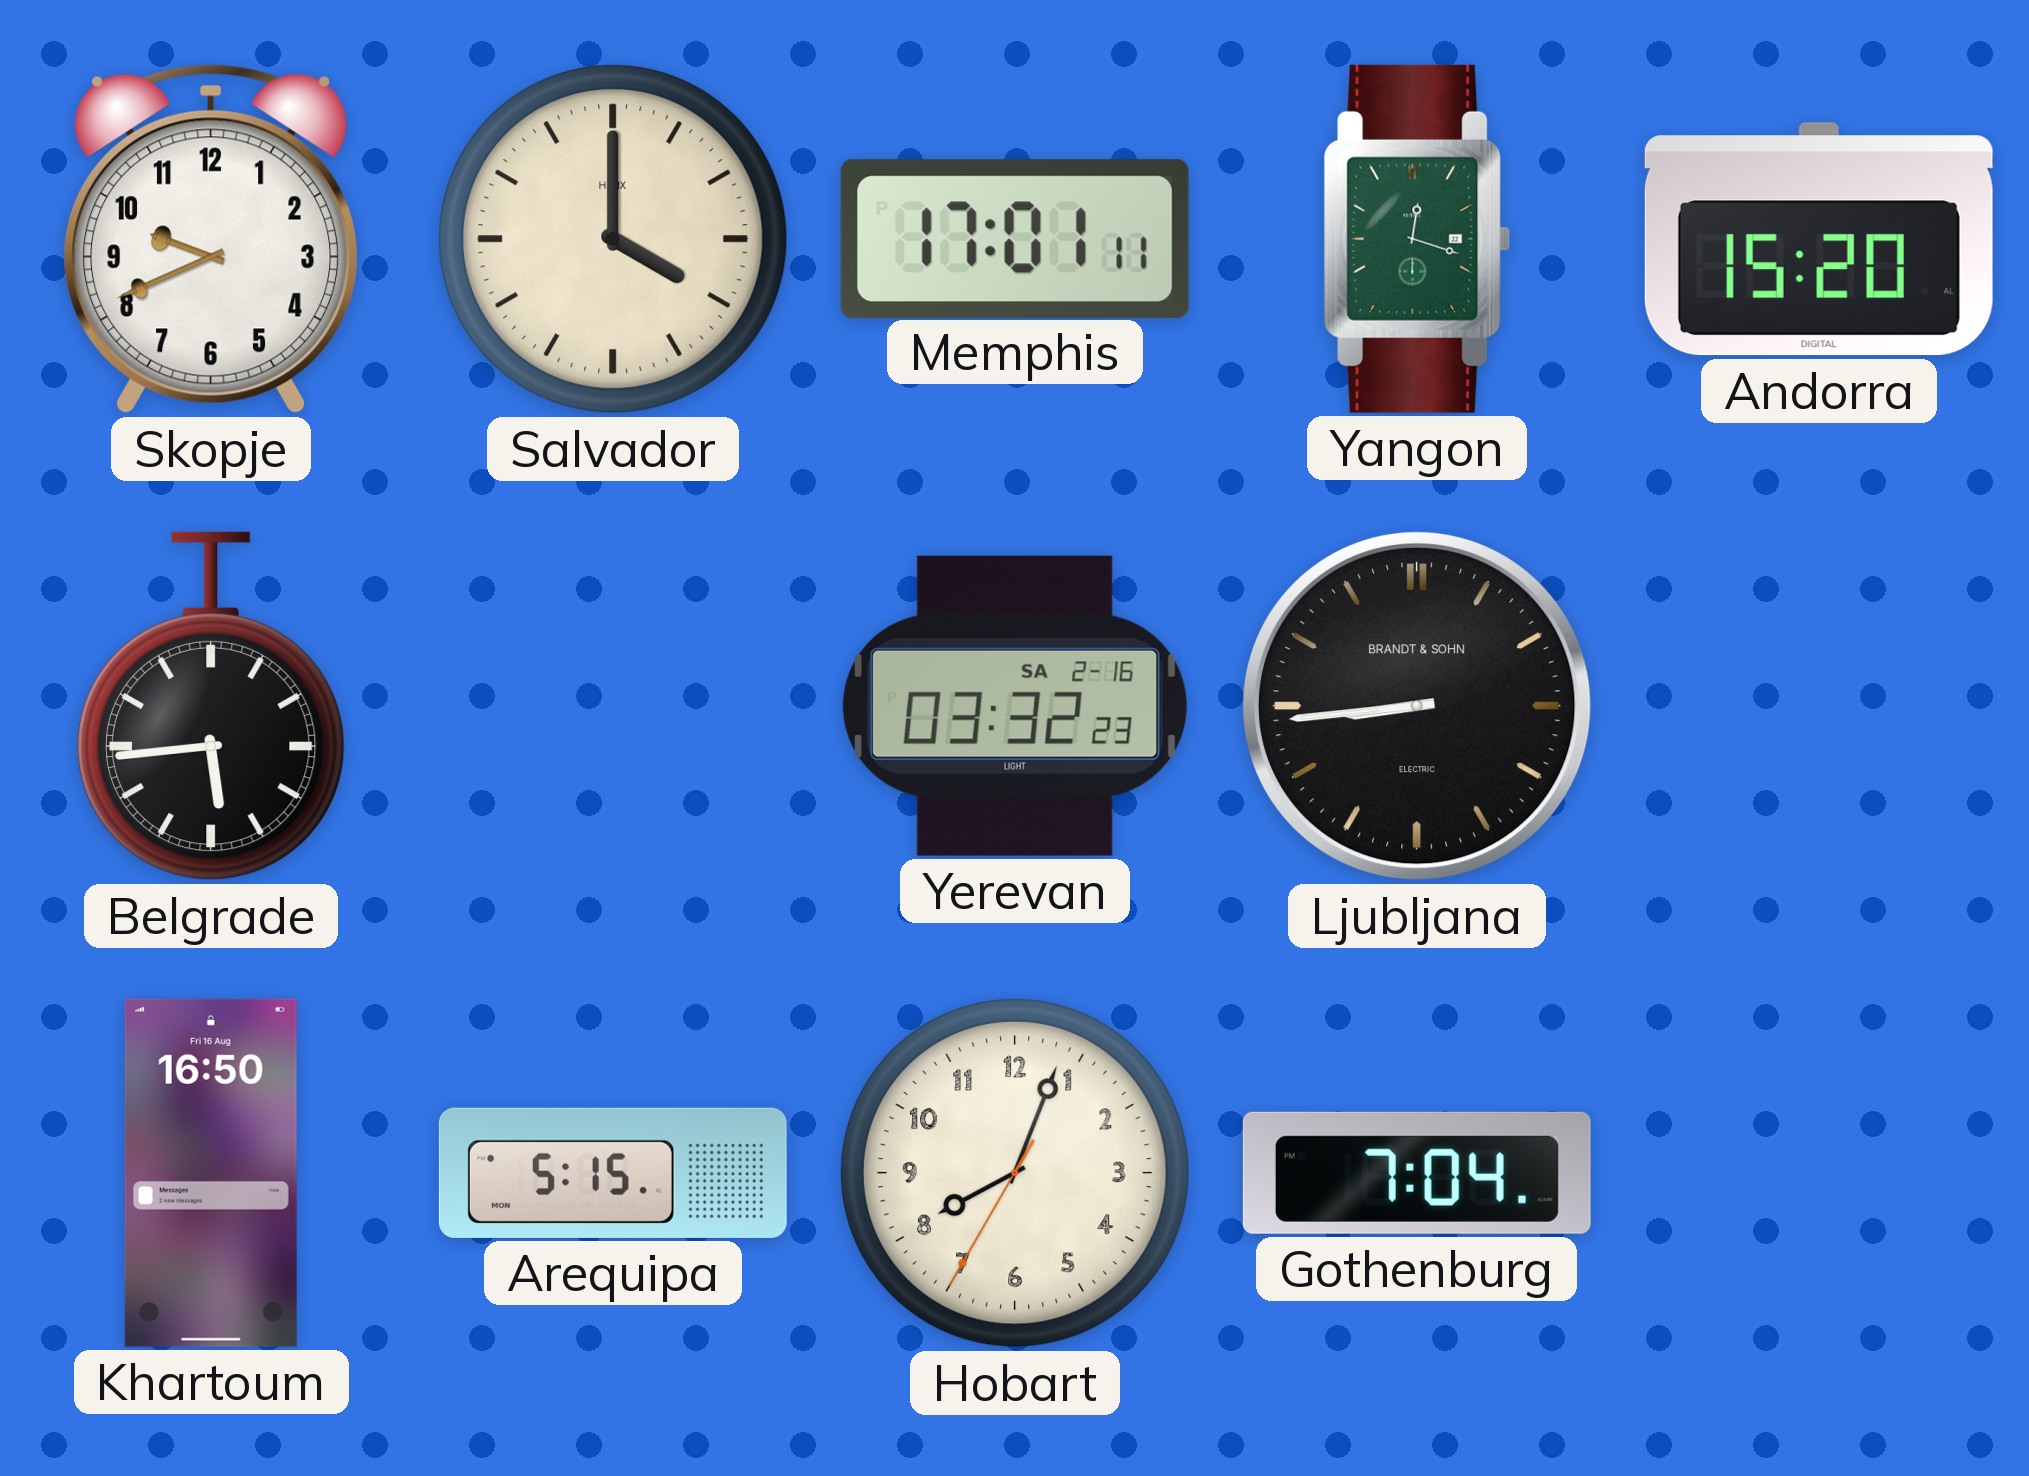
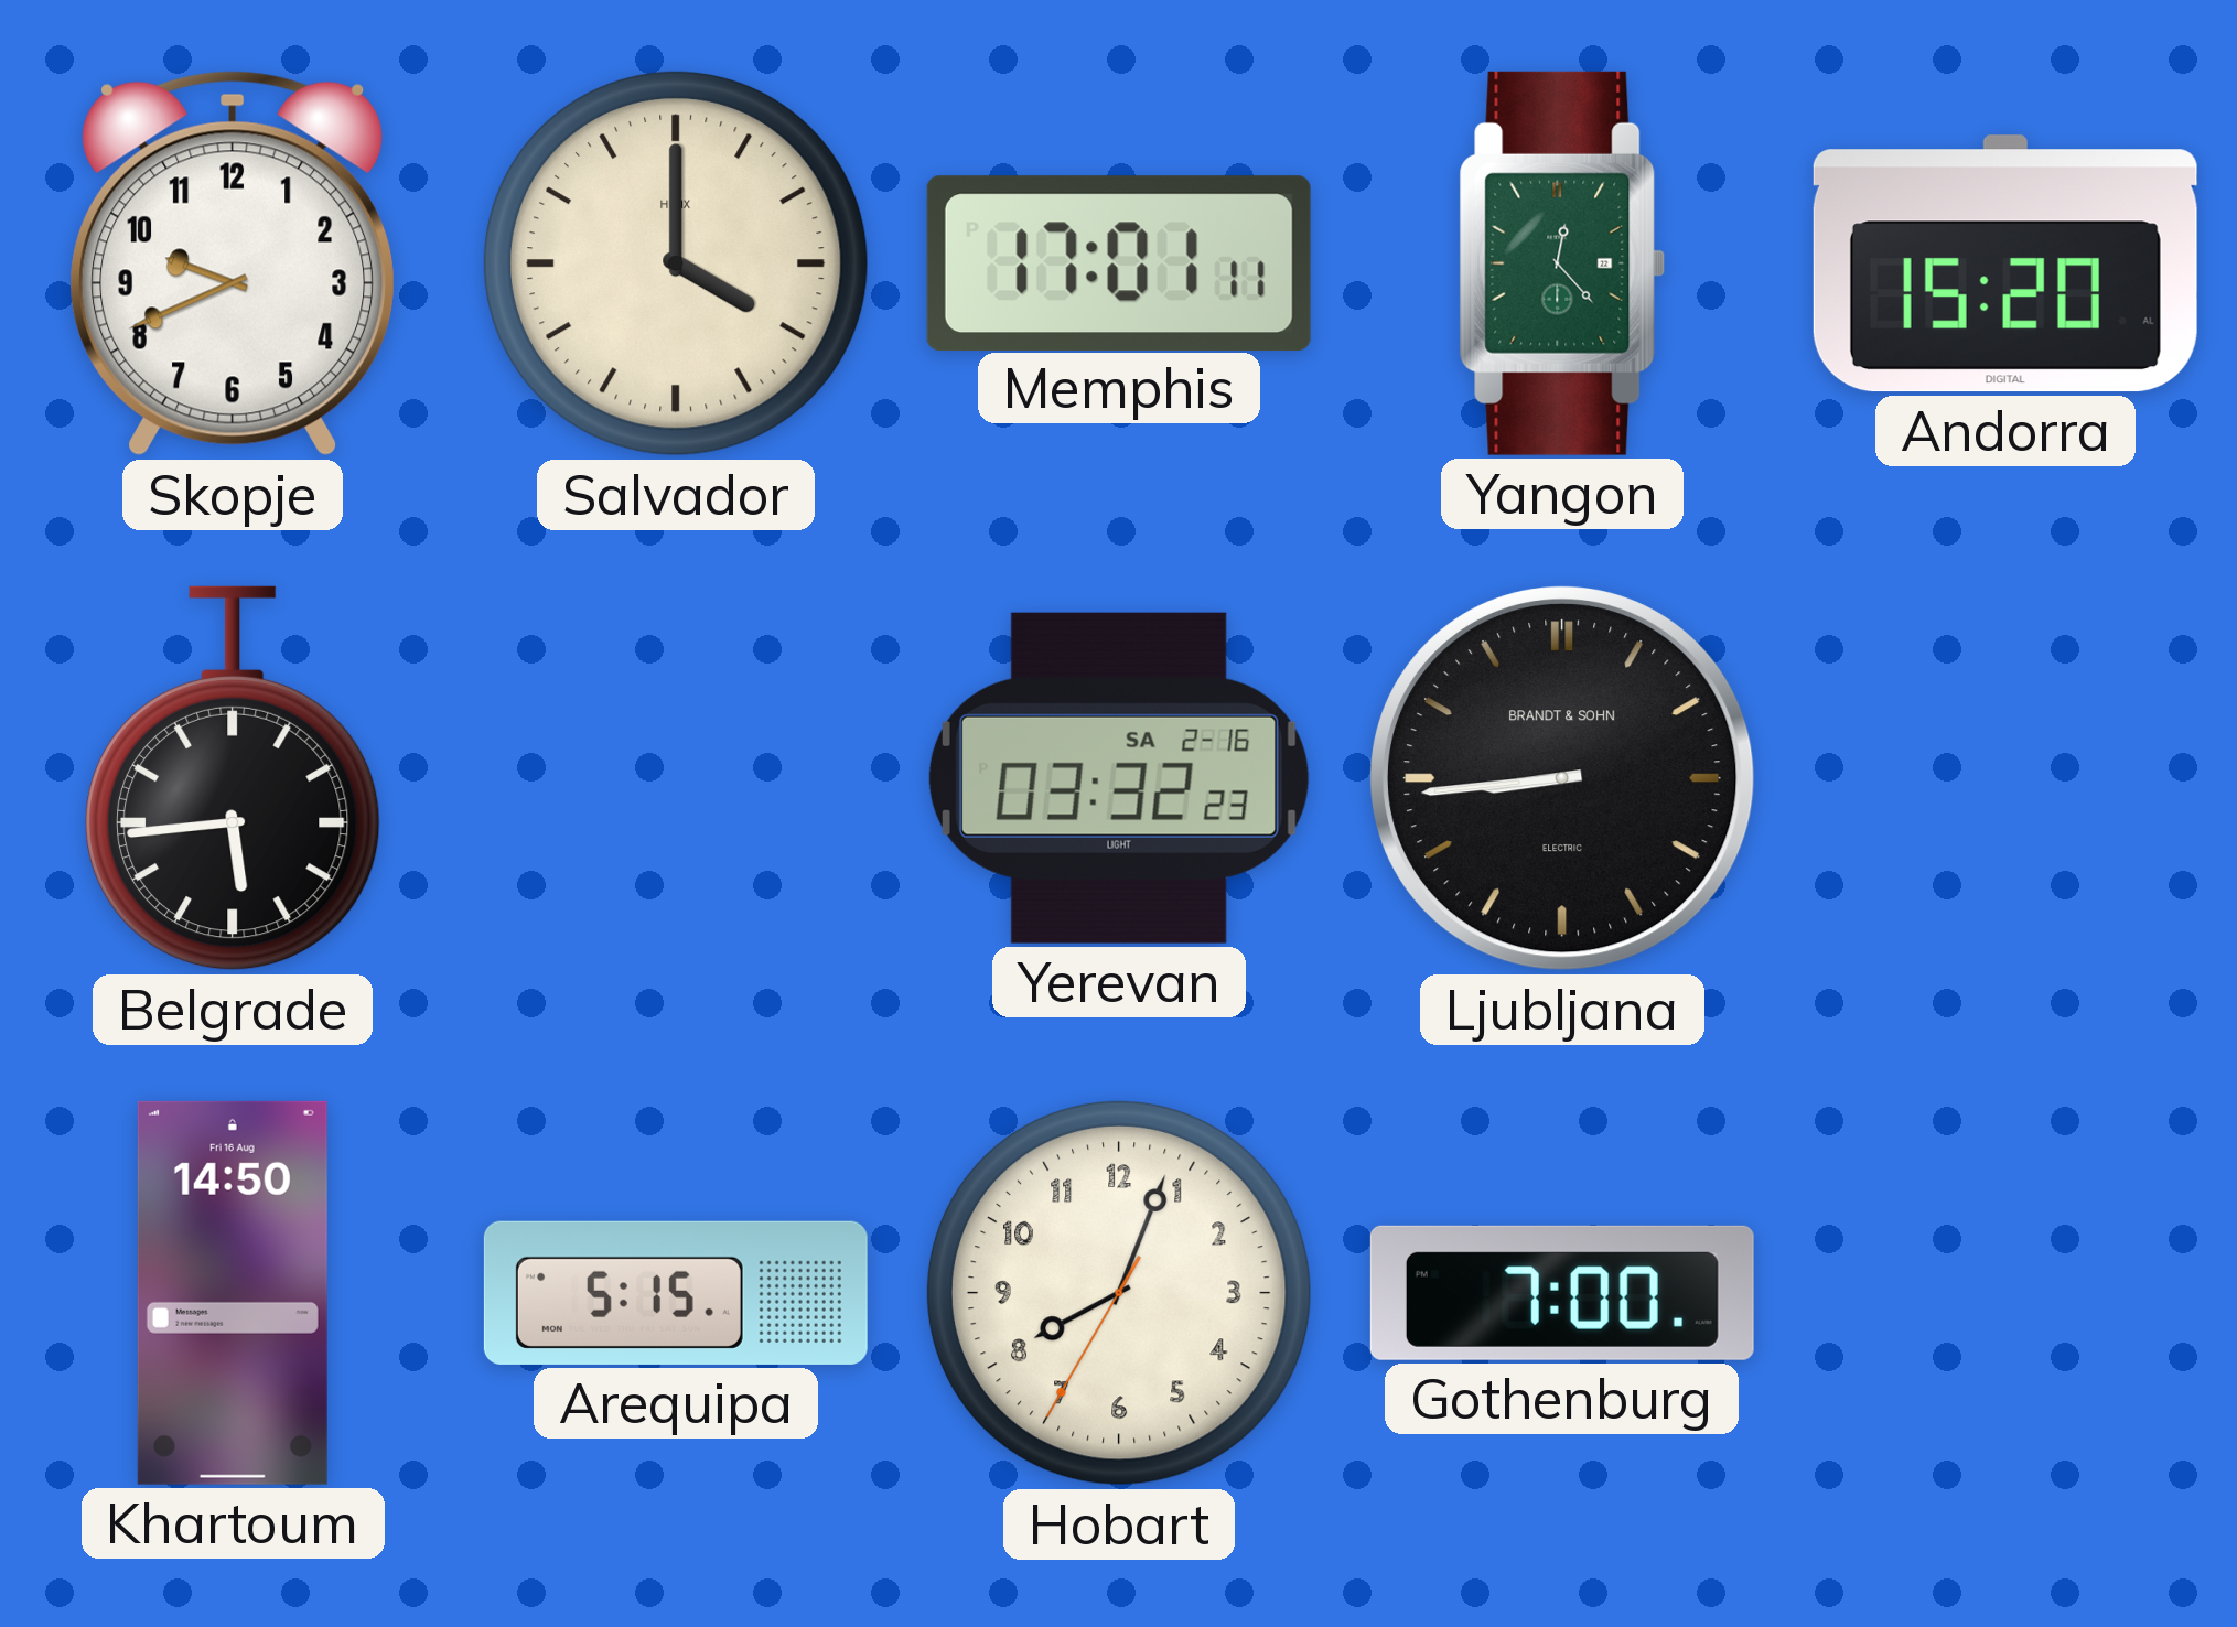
Yangon: 12:18 -> 12:23 (1562, 263)
Khartoum: 16:50 -> 14:50 (233, 1293)
Gothenburg: 7:04 -> 7:00 (1562, 1293)
